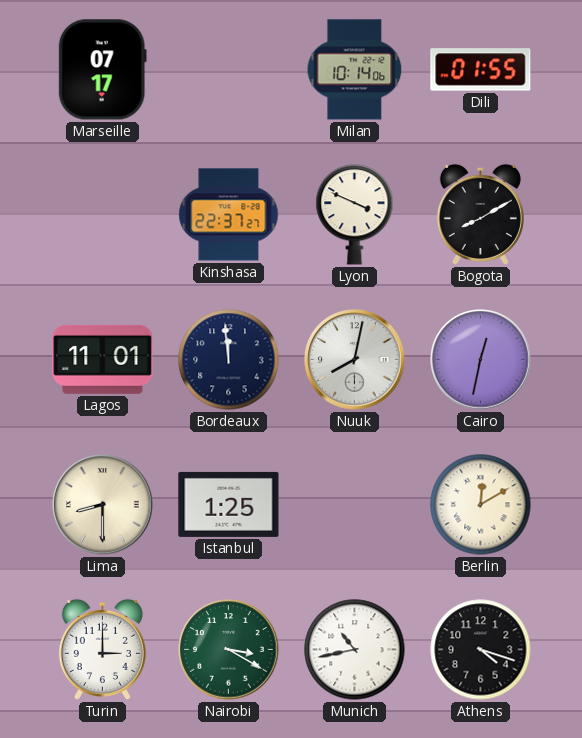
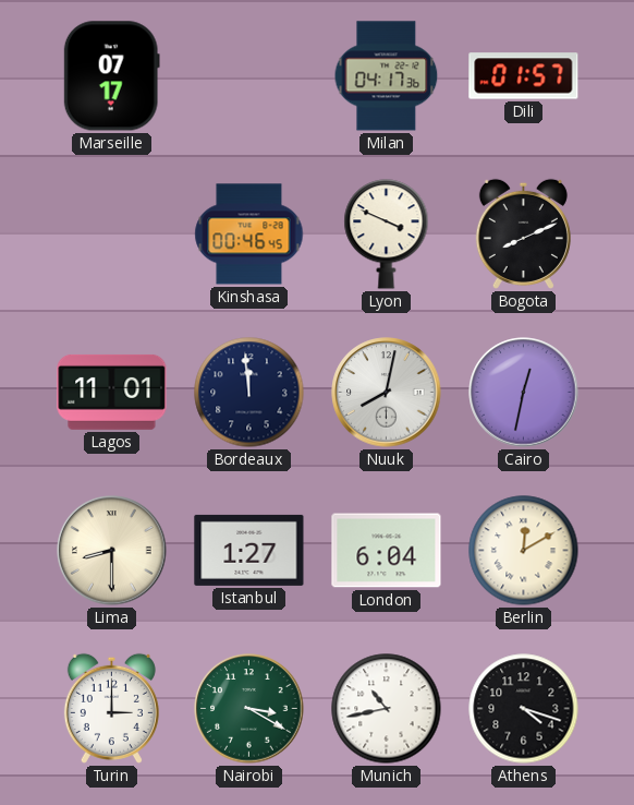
Milan: 10:14 -> 04:17 (387, 76)
Dili: 01:55 -> 01:57 (524, 76)
Kinshasa: 22:37 -> 00:46 (249, 235)
Bogota: 8:10 -> 8:11 (523, 233)
Istanbul: 1:25 -> 1:27 (249, 550)
London: none -> 6:04 (387, 551)
